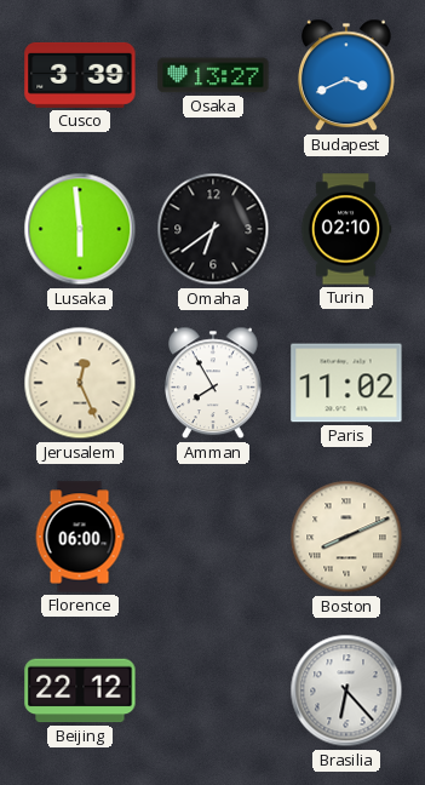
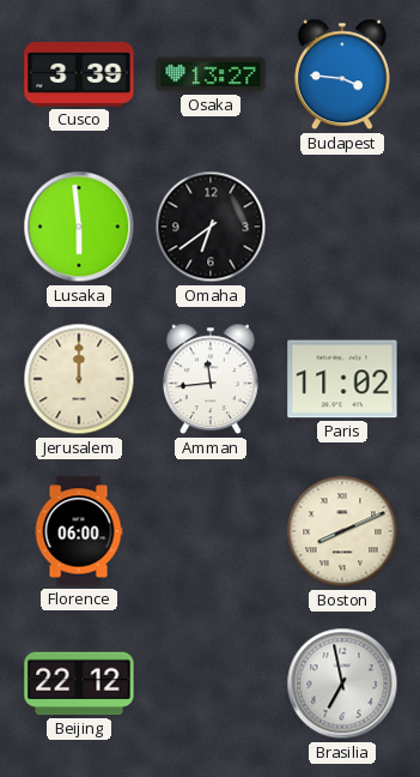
Budapest: 3:41 -> 3:46 (343, 74)
Turin: 02:10 -> none (346, 229)
Jerusalem: 12:26 -> 12:00 (79, 379)
Amman: 7:55 -> 11:44 (212, 379)
Brasilia: 6:23 -> 6:58 (342, 683)
